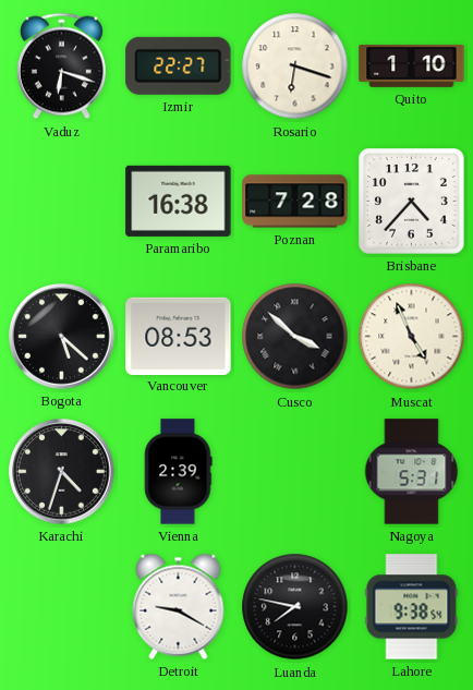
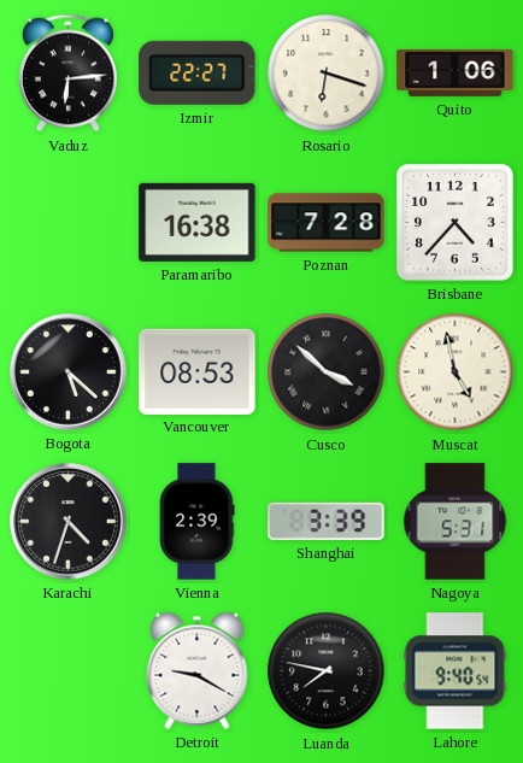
Vaduz: 6:18 -> 6:14 (67, 74)
Quito: 1:10 -> 1:06 (456, 72)
Muscat: 4:56 -> 4:58 (456, 372)
Shanghai: none -> 3:39 (327, 521)
Lahore: 9:38 -> 9:40 (456, 671)
